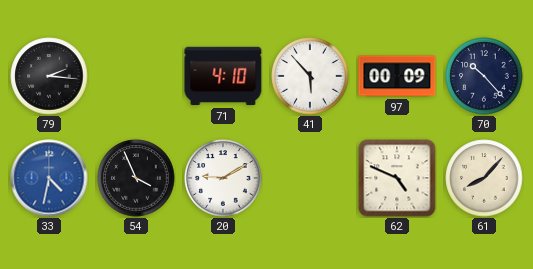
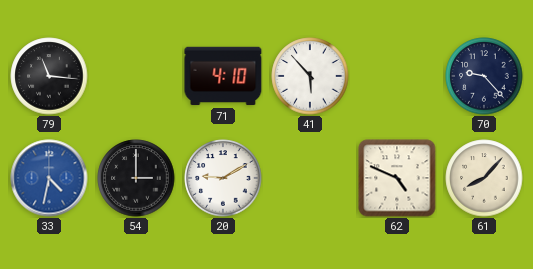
79: 2:16 -> 11:16 (49, 76)
97: 00:09 -> none (397, 76)
70: 10:23 -> 9:23 (484, 76)
54: 3:56 -> 3:00 (136, 178)
